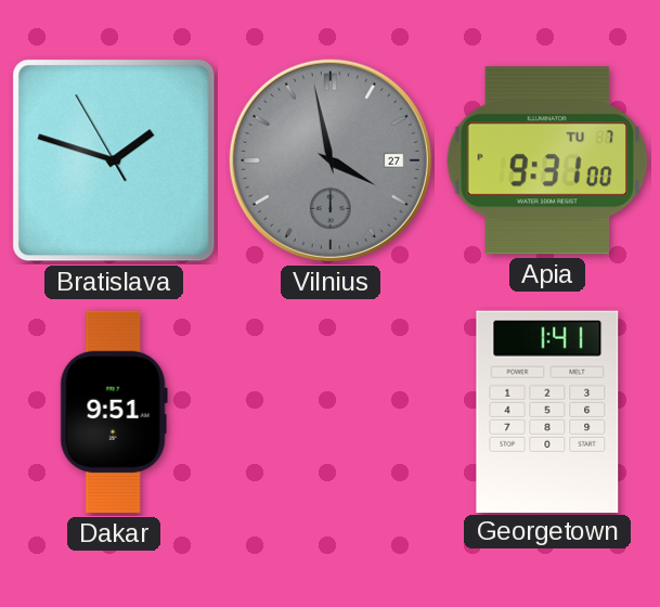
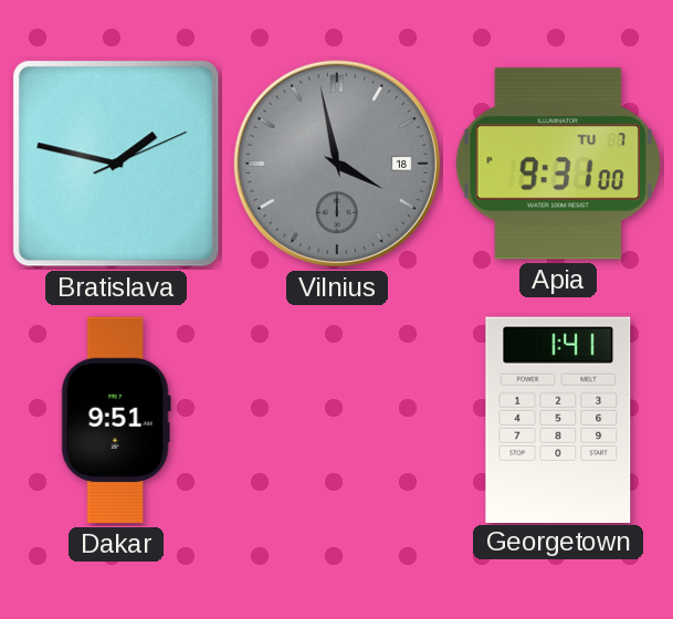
Bratislava: 1:47:55 -> 1:47:11 (116, 164)
Vilnius date: 27 -> 18 (337, 164)
